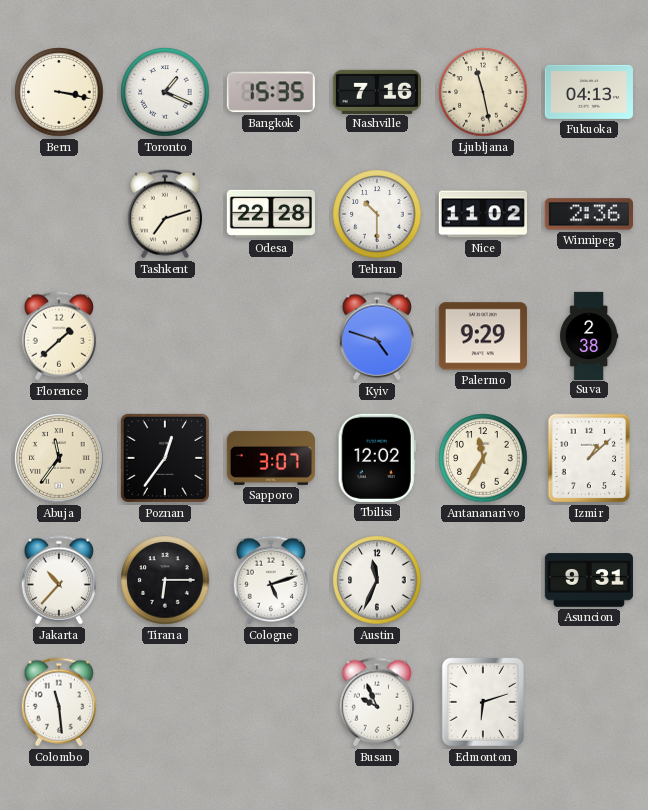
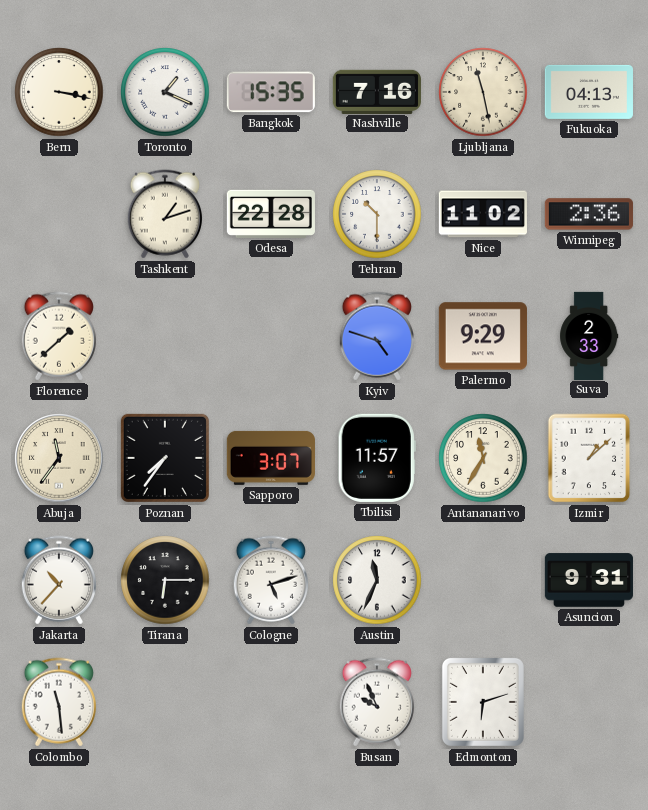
Tashkent: 7:12 -> 1:12 (165, 214)
Suva: 2:38 -> 2:33 (589, 335)
Poznan: 12:36 -> 7:36 (165, 458)
Tbilisi: 12:02 -> 11:57 (377, 458)
